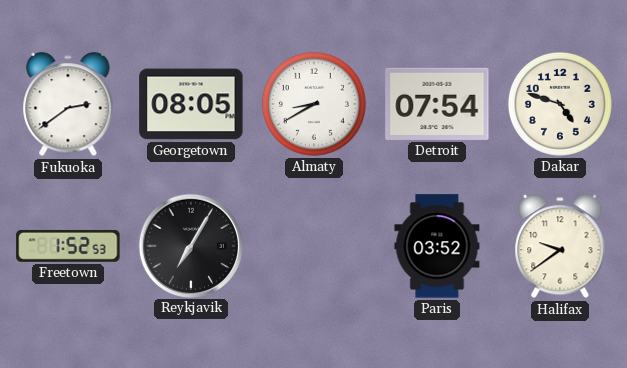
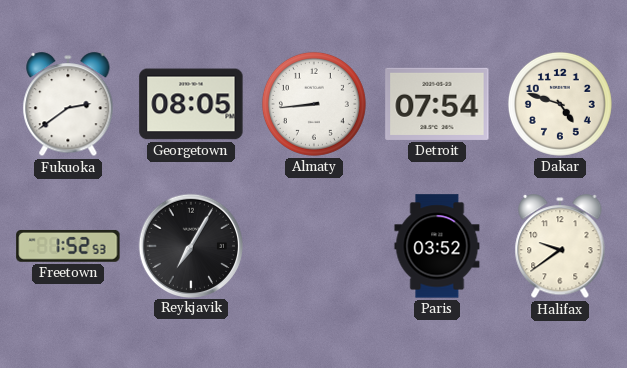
Almaty: 8:40 -> 8:44 (314, 104)
